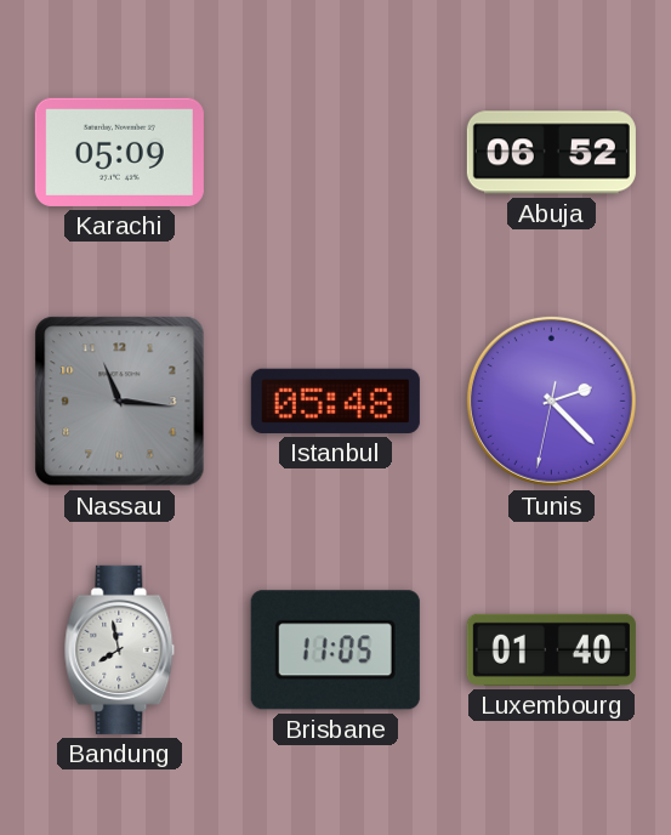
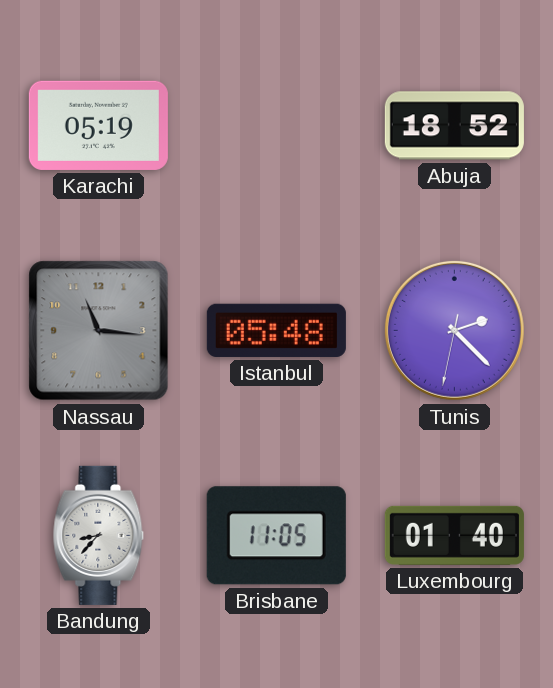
Karachi: 05:09 -> 05:19 (98, 125)
Abuja: 06:52 -> 18:52 (454, 126)
Bandung: 7:58 -> 8:37 (99, 535)
